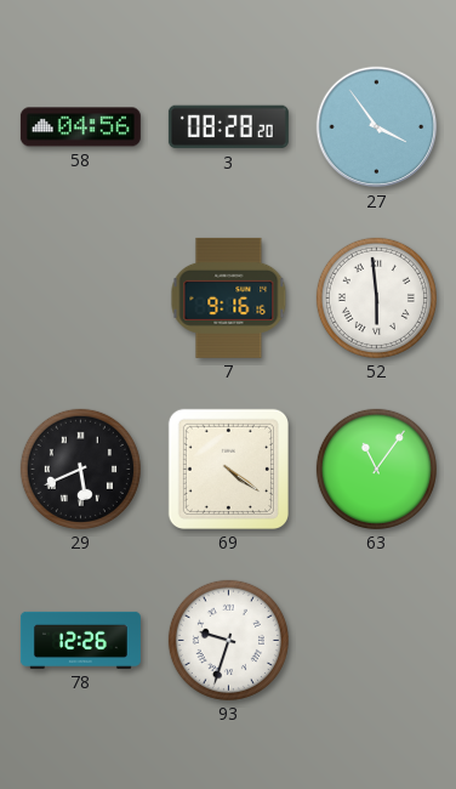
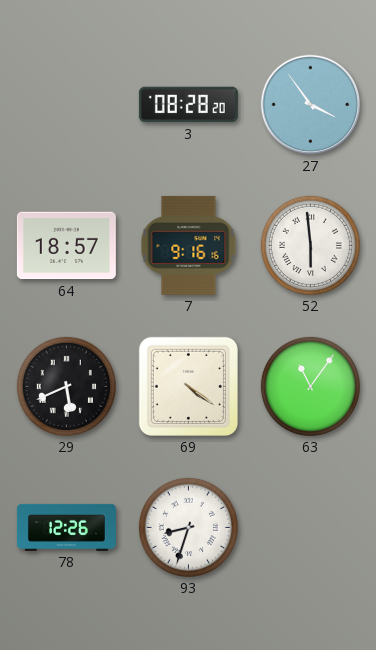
58: 04:56 -> none (80, 127)
64: none -> 18:57 (66, 246)
93: 9:33 -> 8:33 (188, 527)
